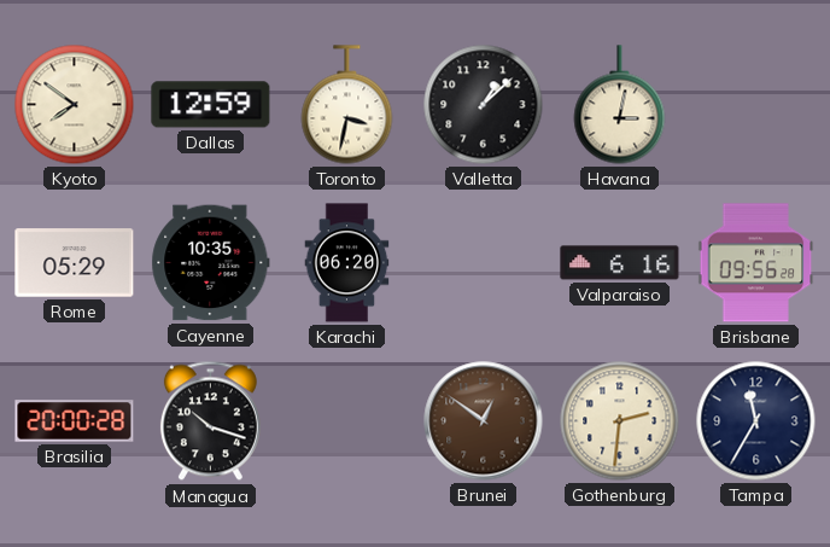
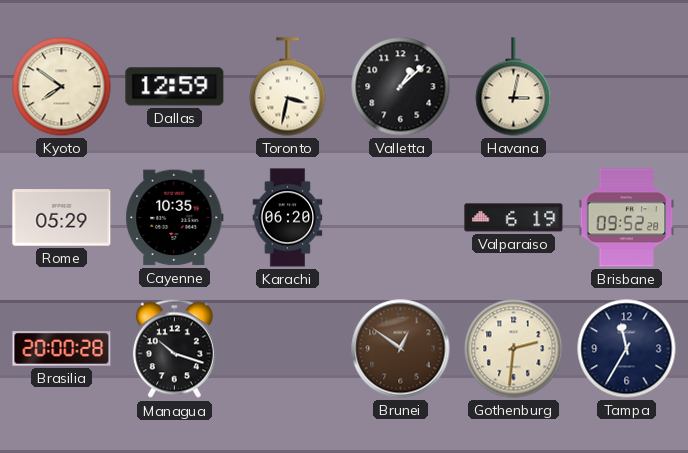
Valparaiso: 6:16 -> 6:19 (514, 218)
Brisbane: 09:56 -> 09:52 (627, 218)
